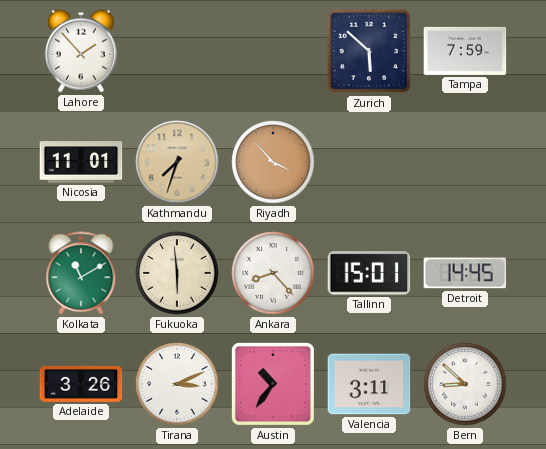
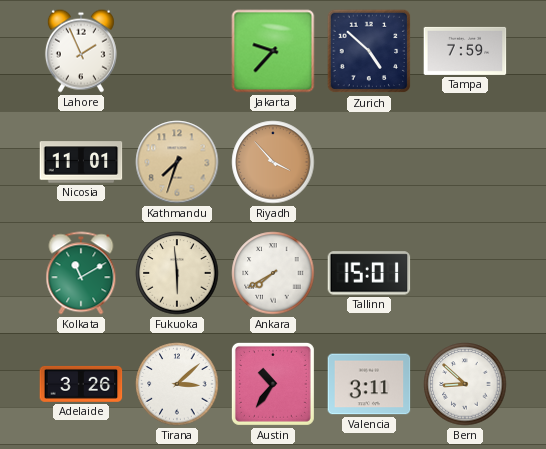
Lahore: 1:53 -> 1:56 (81, 51)
Jakarta: none -> 9:37 (273, 51)
Zurich: 5:52 -> 4:52 (369, 51)
Ankara: 8:23 -> 7:40 (273, 273)
Detroit: 14:45 -> none (465, 273)
Tirana: 3:11 -> 3:08 (177, 384)
